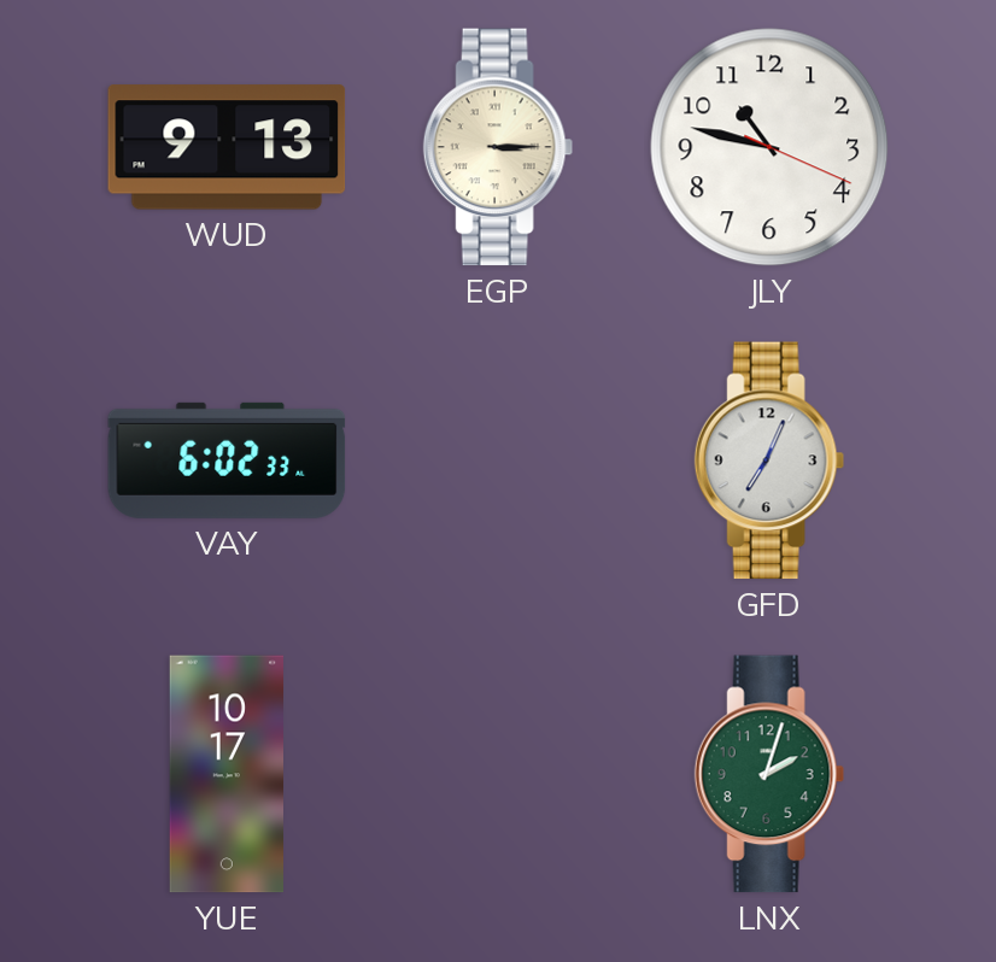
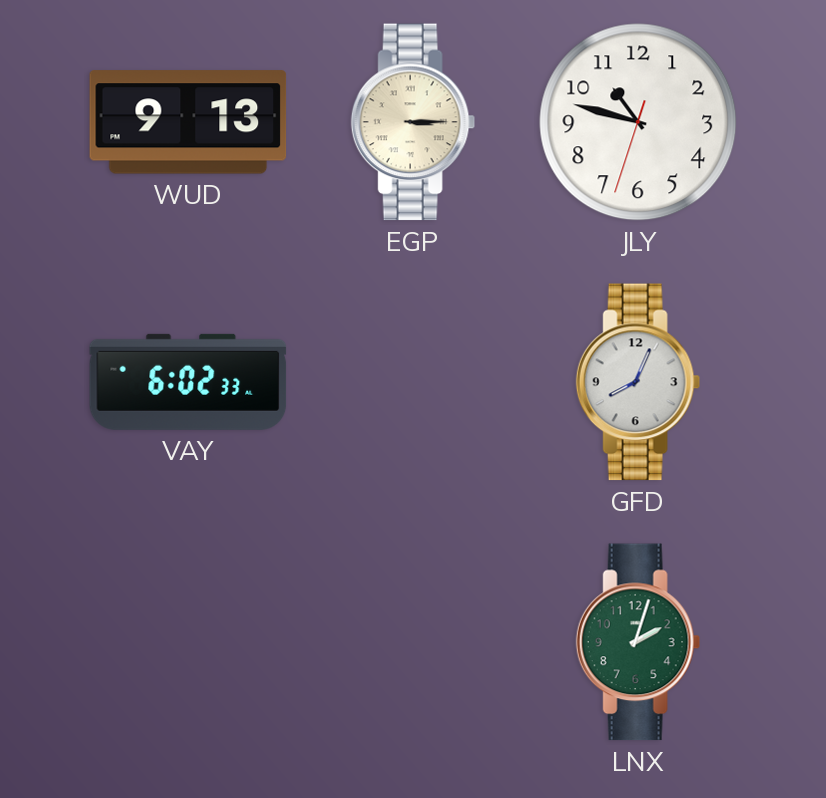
JLY: 10:47:19 -> 10:47:33 (638, 122)
GFD: 7:04 -> 8:04 (638, 382)
YUE: 10:17 -> none (225, 774)
